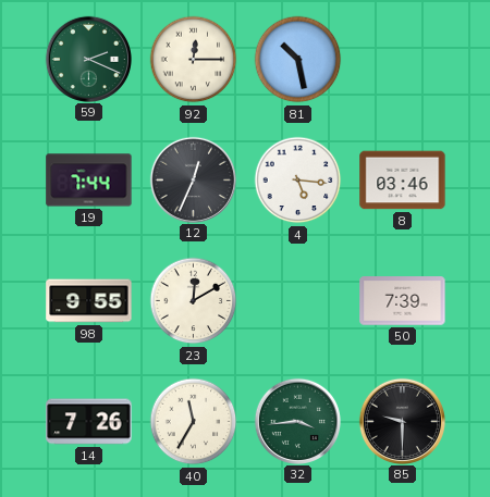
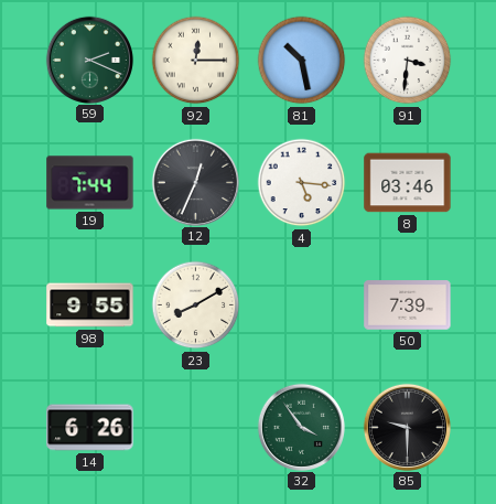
91: none -> 3:31 (408, 61)
23: 12:10 -> 8:10 (196, 305)
14: 7:26 -> 6:26 (90, 428)
40: 11:35 -> none (194, 422)
32: 3:44 -> 3:54 (301, 427)
